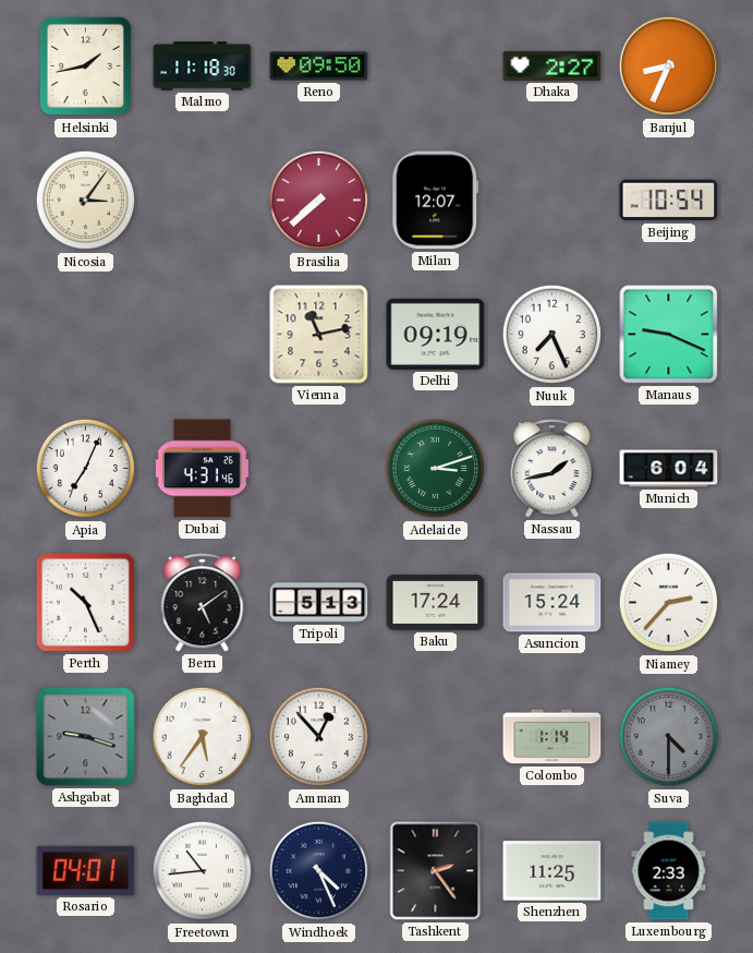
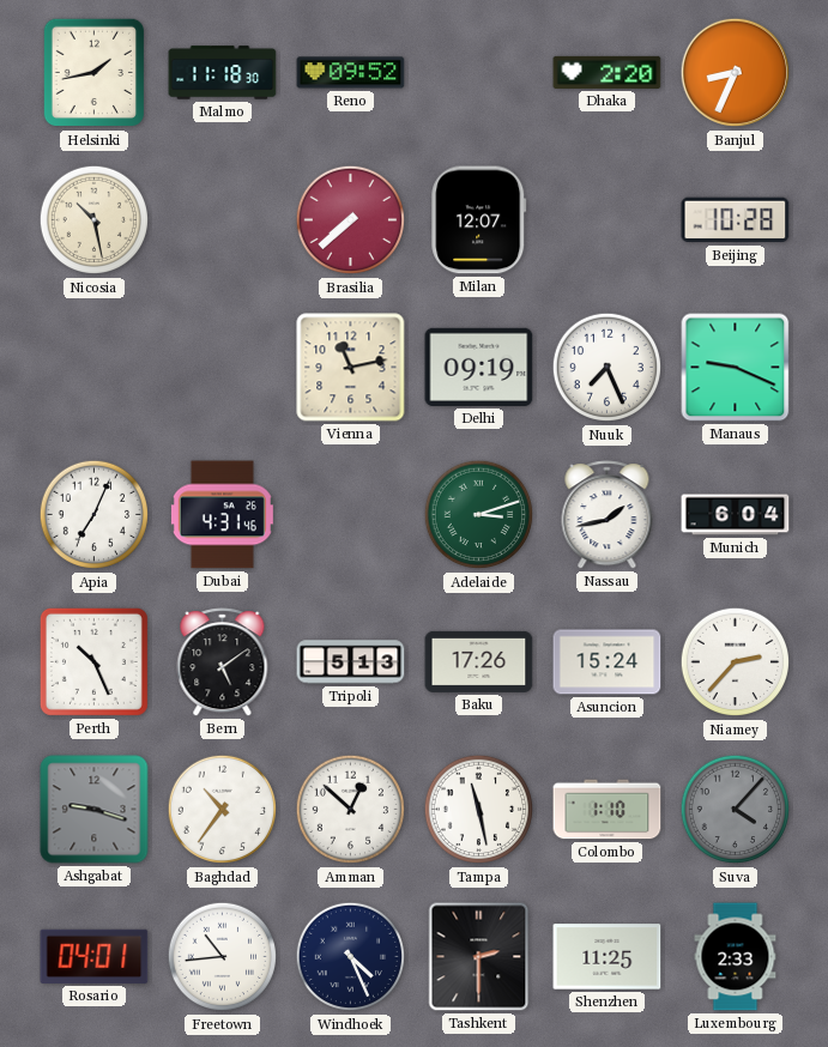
Reno: 09:50 -> 09:52 (351, 73)
Dhaka: 2:27 -> 2:20 (608, 72)
Nicosia: 3:06 -> 10:28 (95, 220)
Beijing: 10:54 -> 10:28 (736, 220)
Baku: 17:24 -> 17:26 (479, 661)
Baghdad: 5:36 -> 10:36 (223, 810)
Amman: 12:53 -> 12:52 (351, 810)
Tampa: none -> 11:28 (479, 810)
Colombo: 1:14 -> 1:10 (608, 810)
Suva: 4:30 -> 4:07 (736, 810)
Tashkent: 2:24 -> 2:30 (479, 957)
